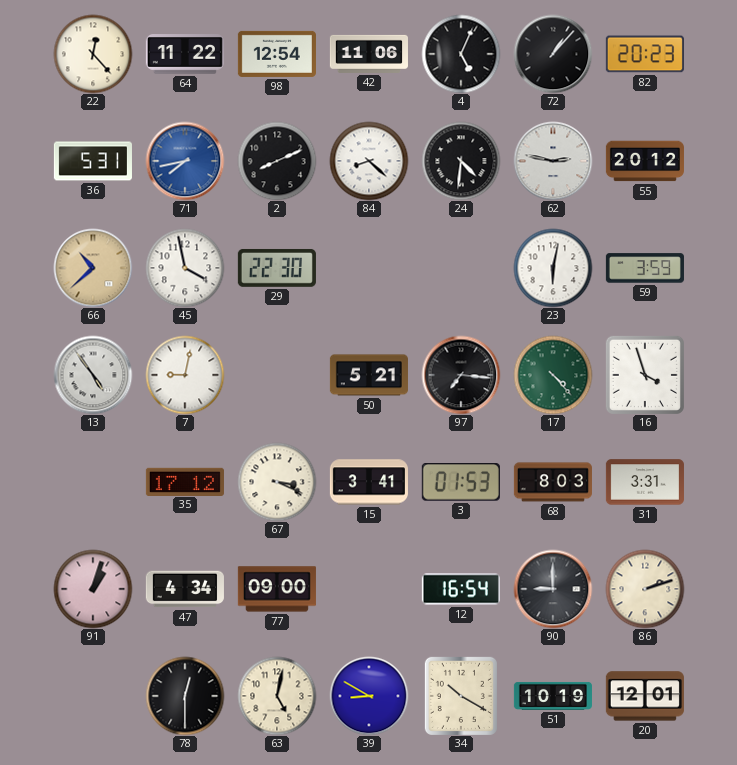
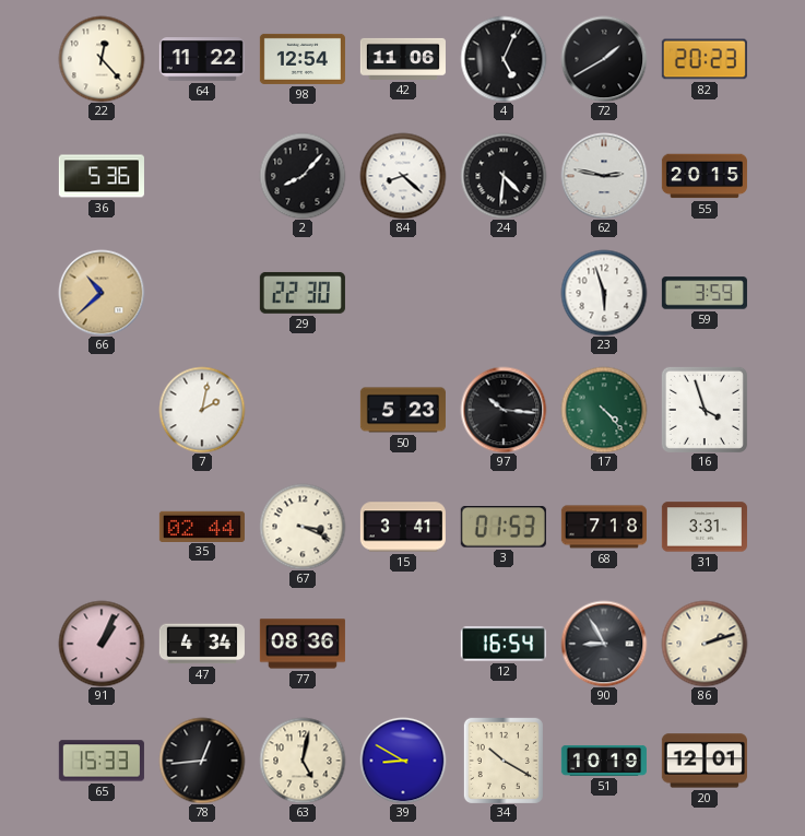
72: 1:07 -> 1:40 (604, 59)
36: 5:31 -> 5:36 (102, 176)
71: 7:43 -> none (185, 161)
2: 8:11 -> 8:07 (303, 176)
55: 20:12 -> 20:15 (705, 176)
45: 3:58 -> none (185, 268)
23: 6:02 -> 5:57 (604, 293)
13: 4:54 -> none (93, 375)
7: 9:02 -> 2:02 (202, 410)
50: 5:21 -> 5:23 (403, 410)
97: 7:16 -> 10:16 (504, 410)
35: 17:12 -> 02:44 (202, 526)
68: 8:03 -> 7:18 (604, 527)
91: 1:03 -> 1:04 (102, 644)
77: 09:00 -> 08:36 (303, 644)
90: 9:00 -> 8:55 (604, 644)
65: none -> 15:33 (102, 761)
78: 12:30 -> 12:44 (202, 761)
